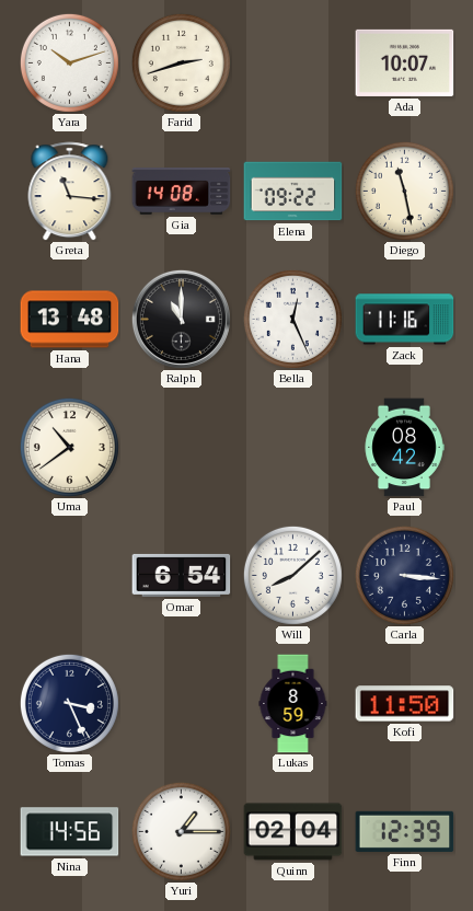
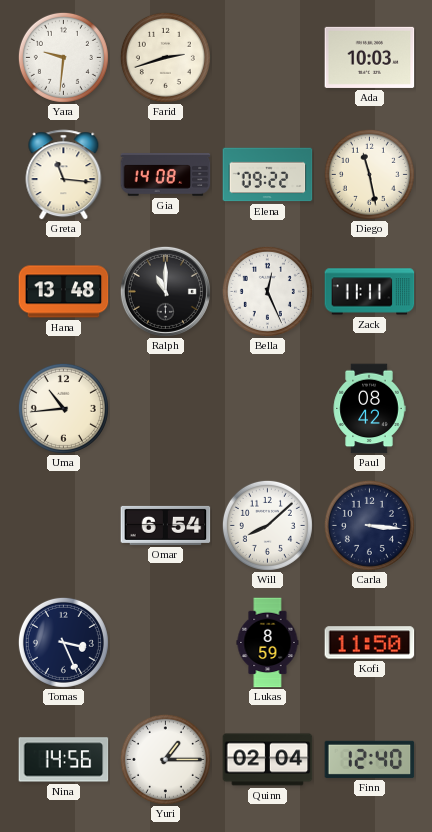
Yara: 10:12 -> 9:31 (63, 57)
Ada: 10:07 -> 10:03 (370, 57)
Zack: 11:16 -> 11:11 (370, 292)
Uma: 10:39 -> 10:44 (63, 408)
Finn: 12:39 -> 12:40 (370, 759)
